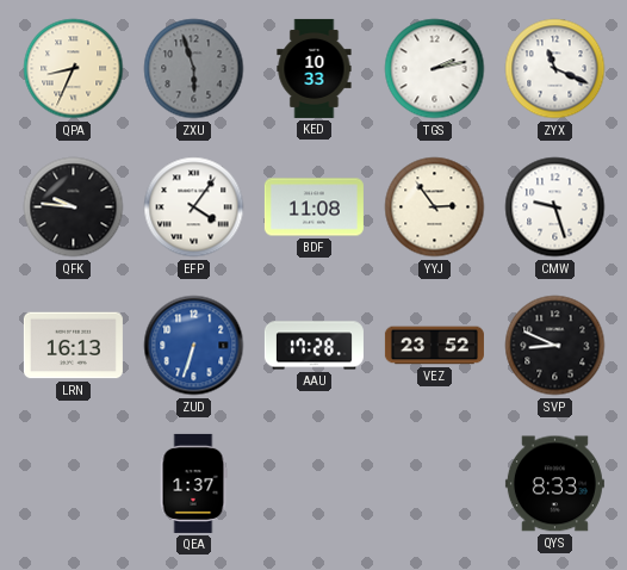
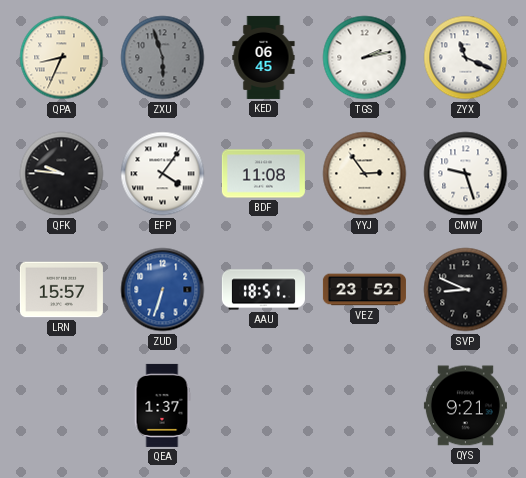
KED: 10:33 -> 06:45 (264, 57)
LRN: 16:13 -> 15:57 (61, 290)
AAU: 17:28 -> 18:51 (263, 290)
QYS: 8:33 -> 9:21 (465, 406)
